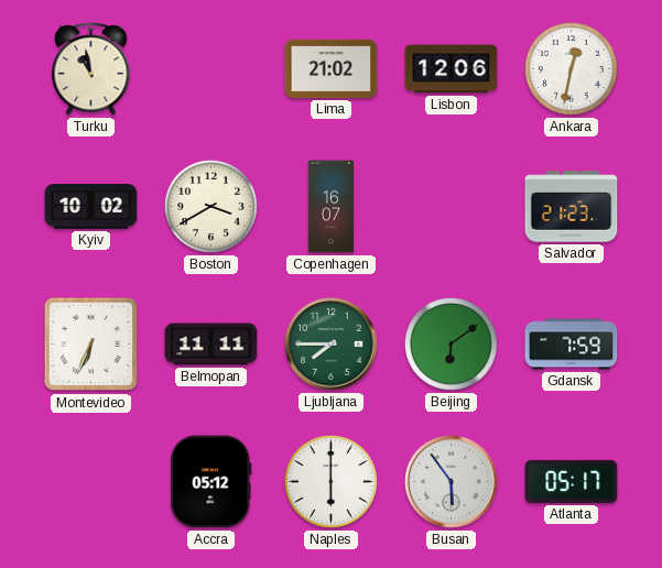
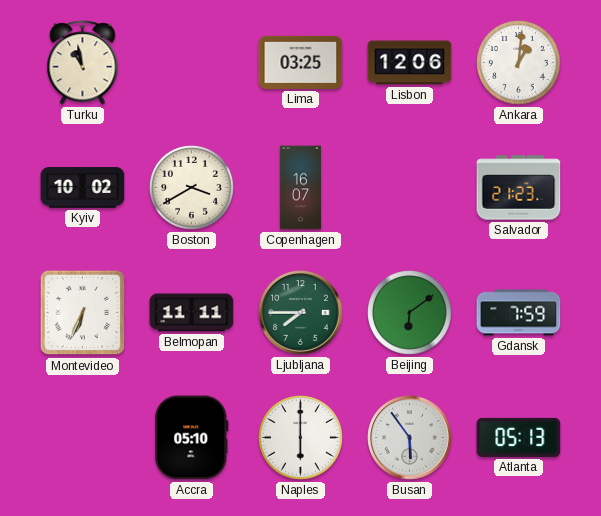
Lima: 21:02 -> 03:25 (301, 62)
Ankara: 12:32 -> 1:01 (519, 63)
Accra: 05:12 -> 05:10 (192, 438)
Atlanta: 05:17 -> 05:13 (519, 437)
